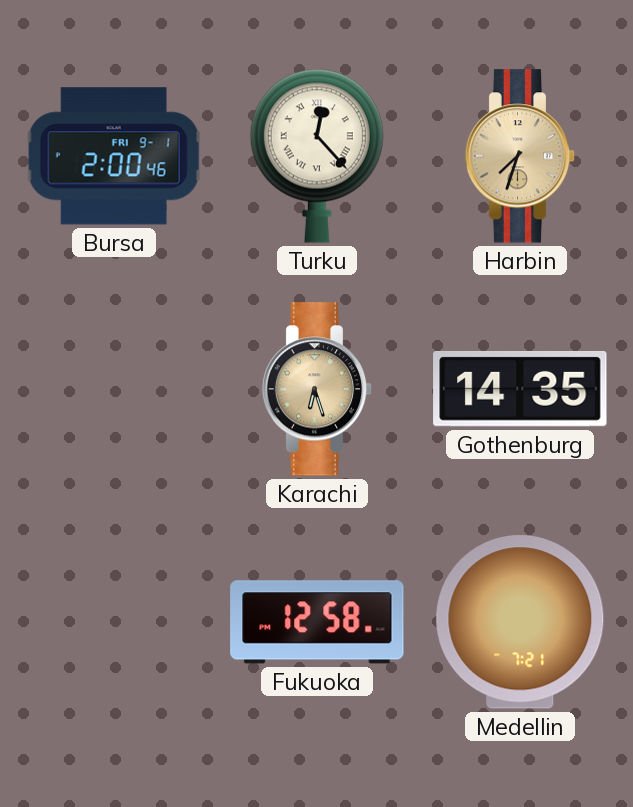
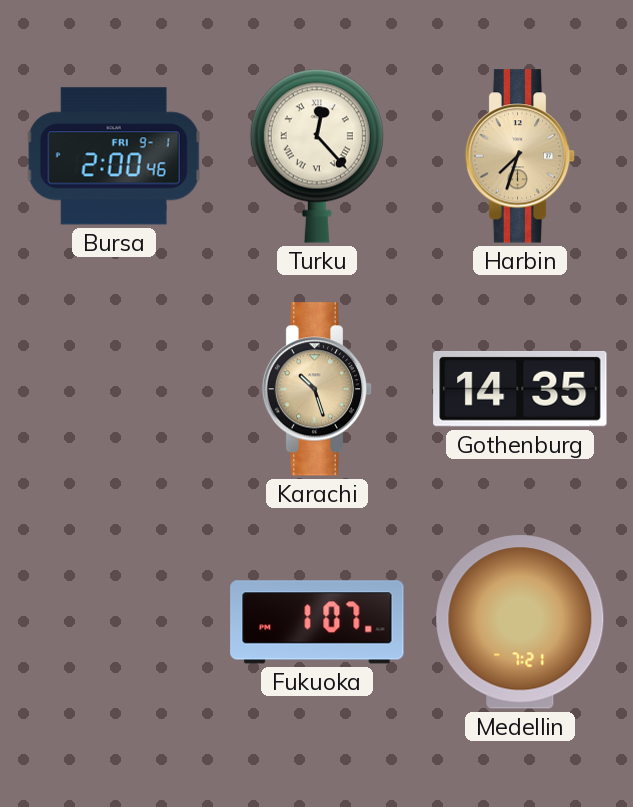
Karachi: 6:27 -> 10:27 (317, 389)
Fukuoka: 12:58 -> 1:07 (317, 622)
